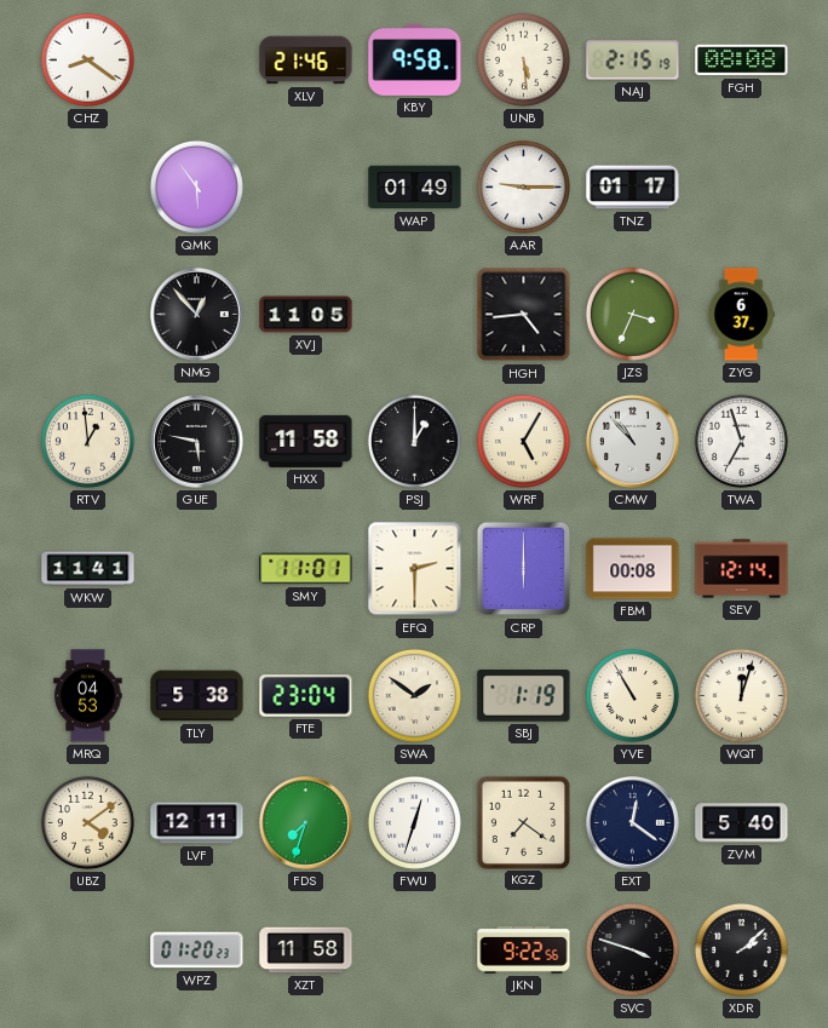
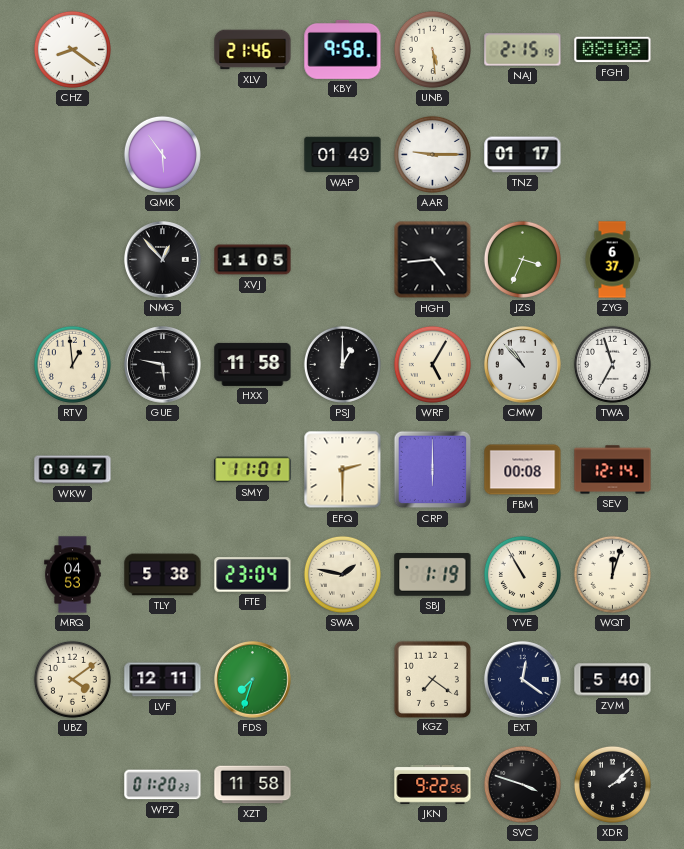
WKW: 11:41 -> 09:47 (73, 470)
SWA: 1:51 -> 1:47 (342, 574)
FWU: 12:33 -> none (414, 822)
